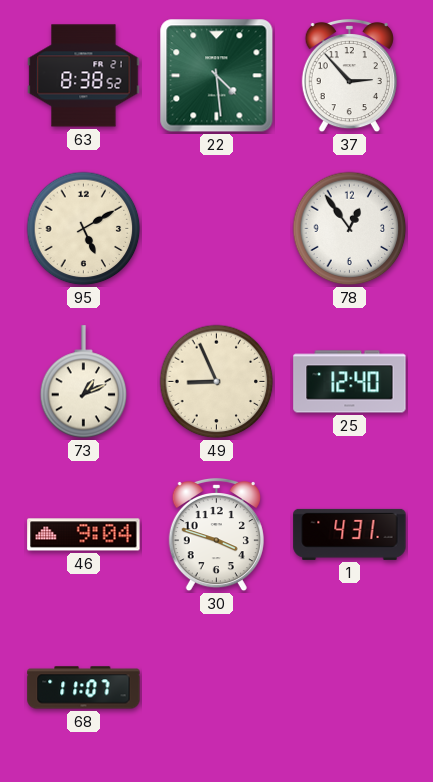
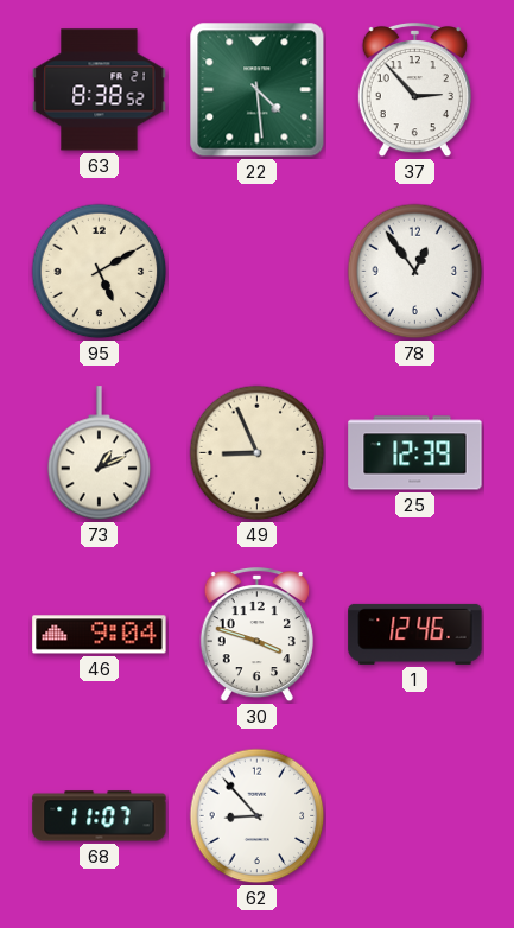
25: 12:40 -> 12:39 (415, 453)
1: 4:31 -> 12:46 (415, 634)
62: none -> 8:53 (258, 816)
